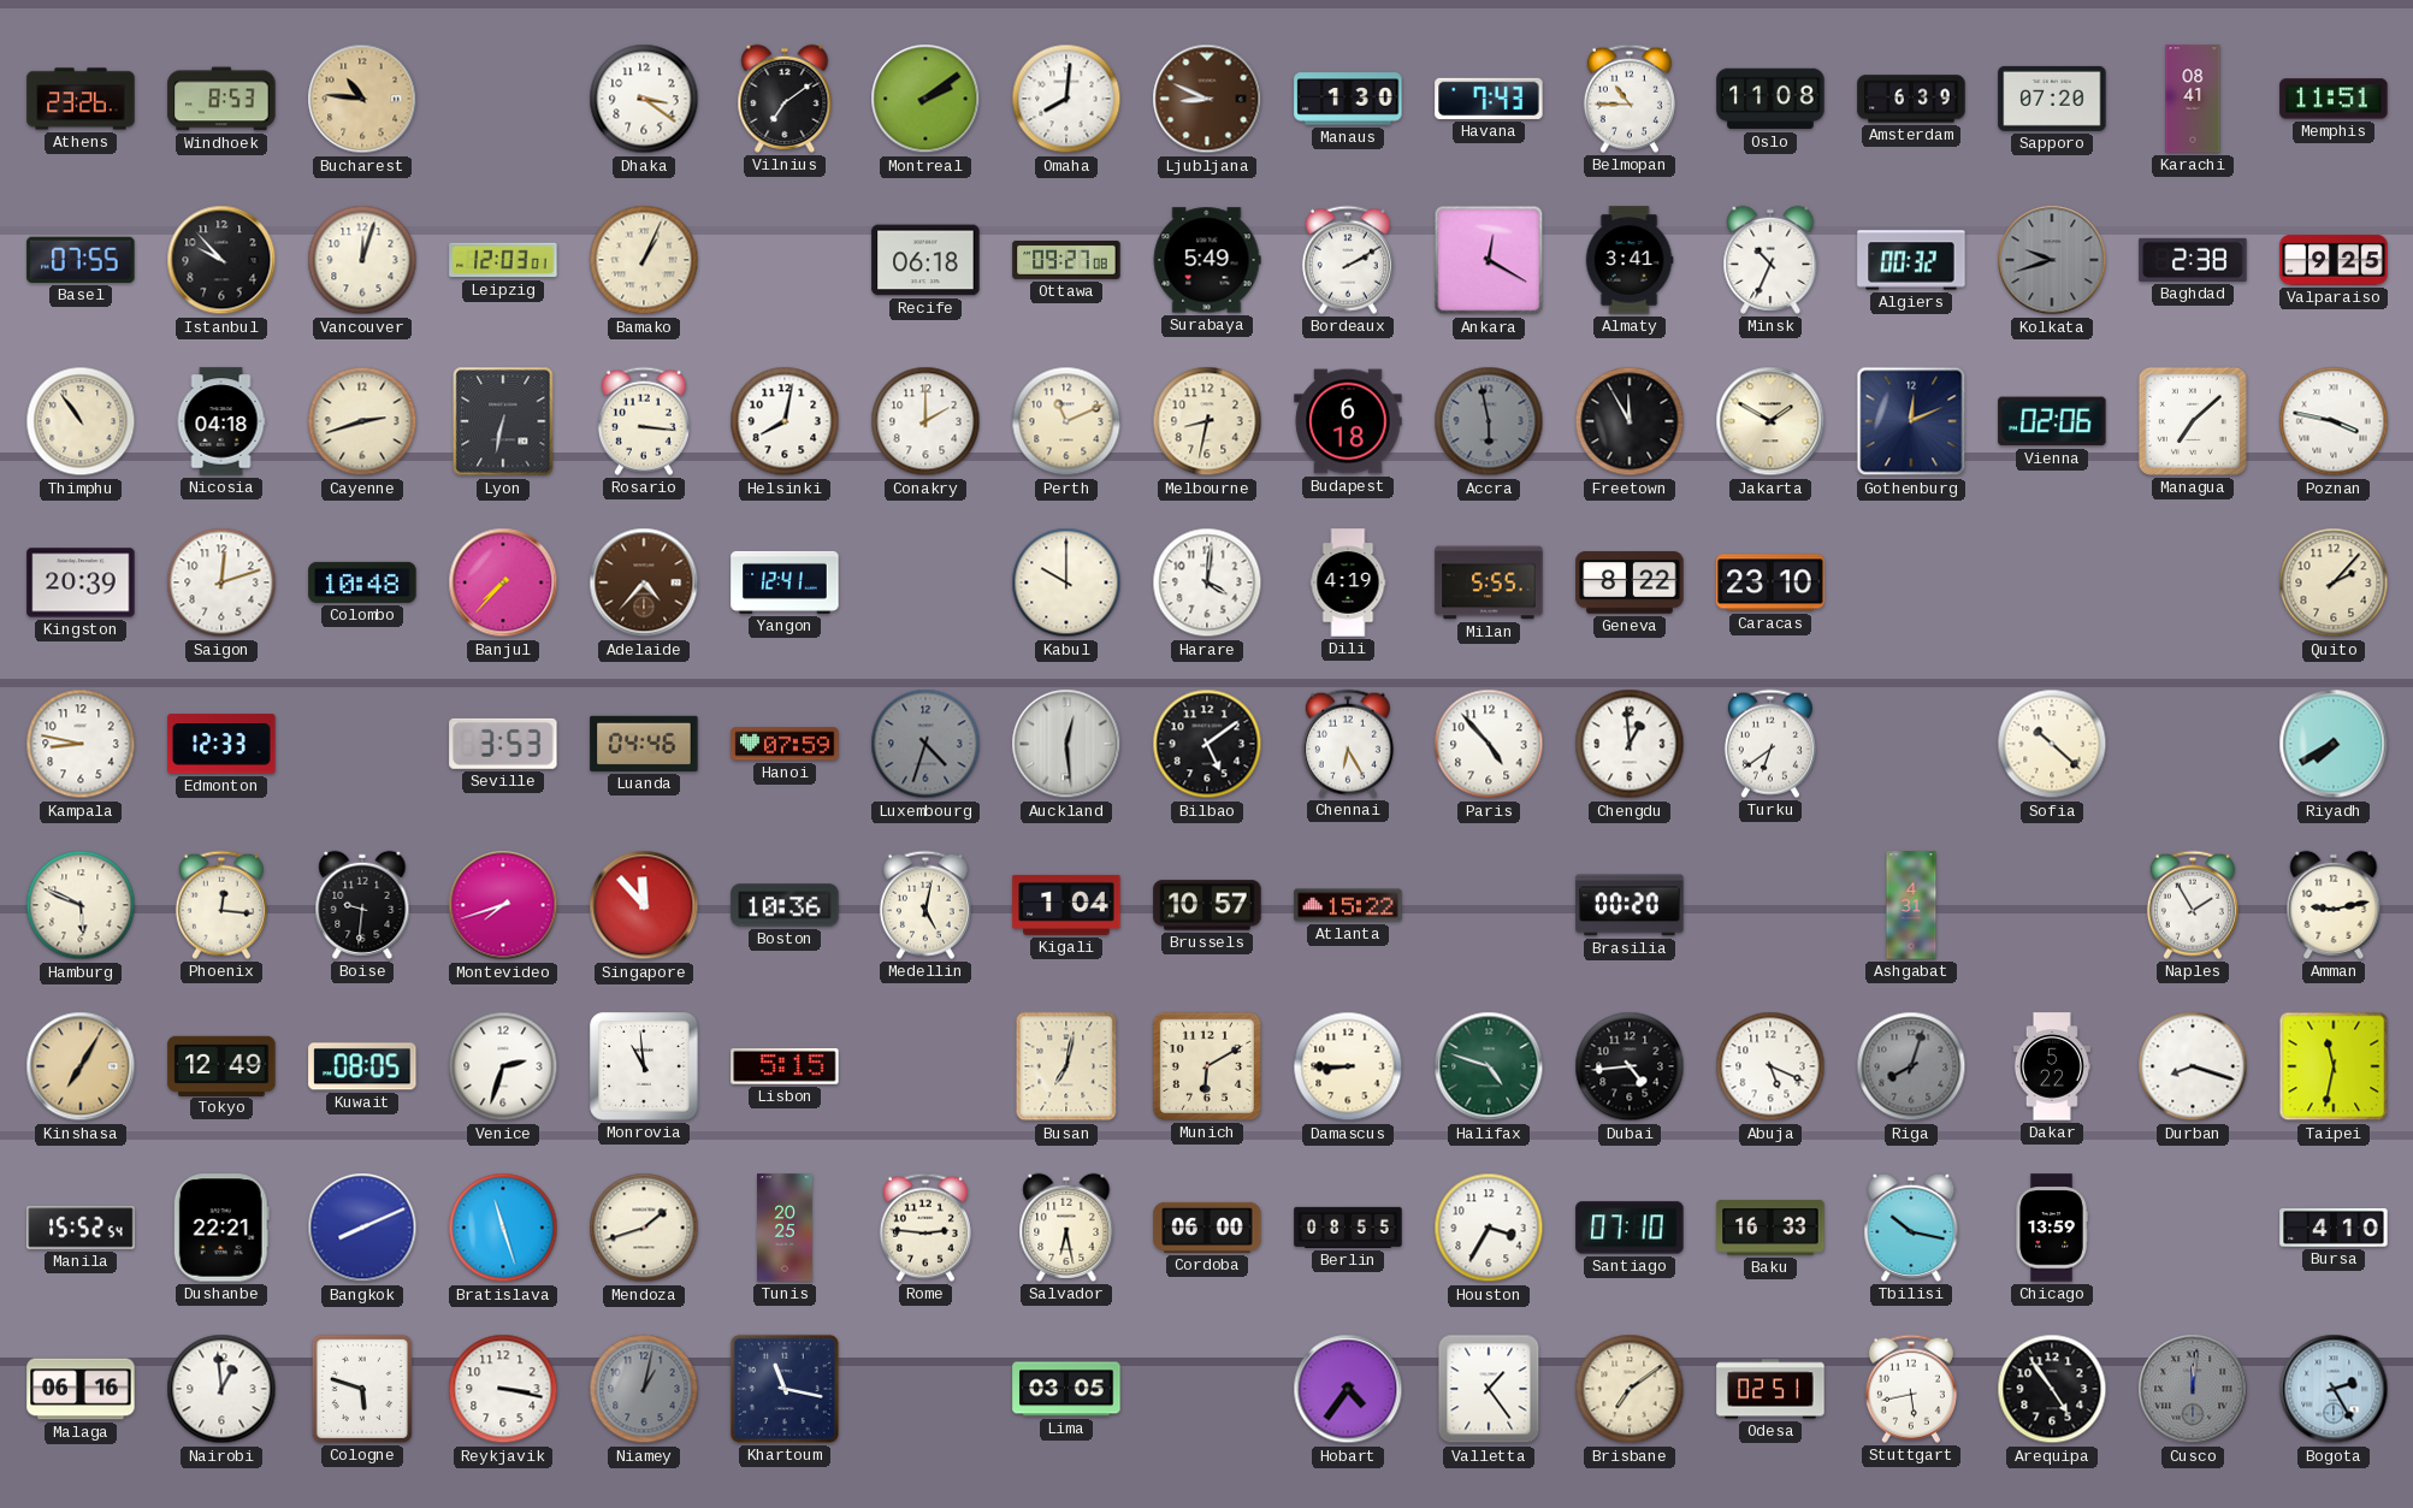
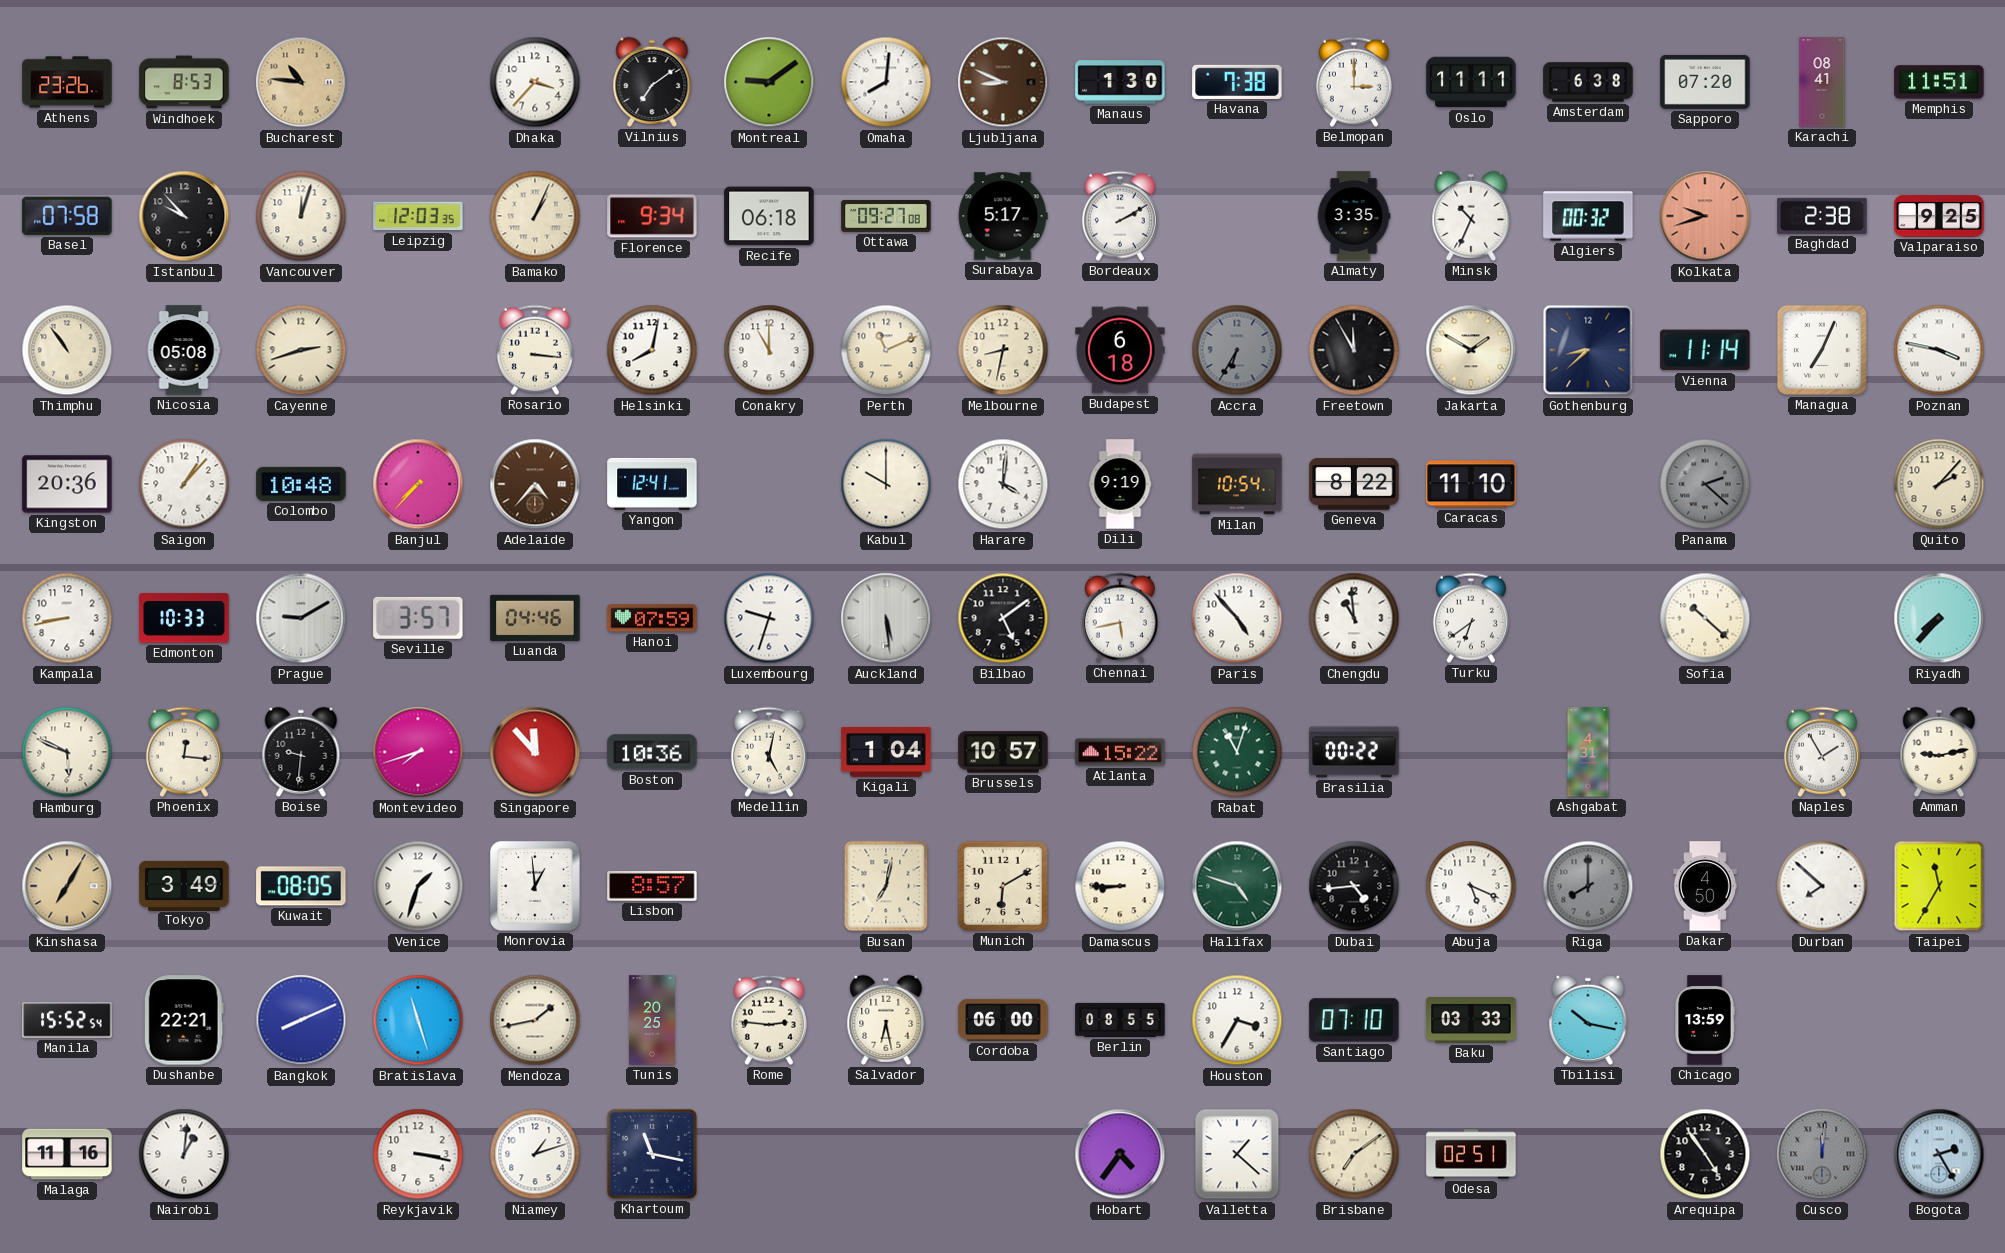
Dhaka: 3:21 -> 3:37 (535, 82)
Montreal: 2:09 -> 9:09 (769, 82)
Havana: 7:43 -> 7:38 (1237, 82)
Belmopan: 10:45 -> 3:00 (1354, 82)
Oslo: 11:08 -> 11:11 (1471, 82)
Amsterdam: 6:39 -> 6:38 (1588, 82)
Basel: 07:55 -> 07:58 (67, 216)
Leipzig: 12:03:01 -> 12:03:35 (418, 216)
Florence: none -> 9:34 (652, 216)
Surabaya: 5:49 -> 5:17 (1003, 216)
Ankara: 12:20 -> none (1489, 260)
Almaty: 3:41 -> 3:35 (1354, 216)
Kolkata dial: grey -> salmon (1705, 216)
Nicosia: 04:18 -> 05:08 (184, 350)
Lyon: 6:32 -> none (503, 421)
Conakry: 2:00 -> 11:00 (769, 350)
Accra: 5:58 -> 6:35 (1237, 350)
Gothenburg: 12:11 -> 8:38 (1588, 350)
Vienna: 02:06 -> 11:14 (1705, 350)
Managua: 7:08 -> 7:04 (1822, 350)
Kingston: 20:39 -> 20:36 (67, 484)
Saigon: 12:12 -> 1:07 (184, 484)
Dili: 4:19 -> 9:19 (1120, 484)
Milan: 5:55 -> 10:54 (1237, 484)
Caracas: 23:10 -> 11:10 (1471, 484)
Panama: none -> 2:22 (1705, 484)
Kampala: 8:47 -> 8:43 (67, 618)
Edmonton: 12:33 -> 10:33 (184, 618)
Prague: none -> 9:10 (301, 618)
Seville: 3:53 -> 3:57 (418, 618)
Luxembourg: 4:33 -> 9:33 (769, 618)
Luxembourg dial: grey -> white (769, 618)
Auckland: 12:29 -> 5:29 (886, 618)
Chennai: 6:25 -> 5:43 (1120, 618)
Chengdu: 12:59 -> 10:59 (1354, 618)
Riyadh: 7:40 -> 7:37 (1939, 618)
Rabat: none -> 11:03 (1237, 752)
Brasilia: 00:20 -> 00:22 (1354, 752)
Tokyo: 12:49 -> 3:49 (184, 885)
Venice: 2:33 -> 1:33 (418, 886)
Monrovia: 10:59 -> 12:59 (535, 886)
Lisbon: 5:15 -> 8:57 (652, 887)
Riga: 8:03 -> 8:00 (1588, 886)
Dakar: 5:22 -> 4:50 (1705, 886)
Durban: 8:18 -> 7:52 (1822, 886)
Taipei: 11:32 -> 11:35 (1939, 886)
Mendoza: 1:42 -> 1:43 (535, 1020)
Baku: 16:33 -> 03:33 (1471, 1020)
Bursa: 4:10 -> none (2334, 1228)
Malaga: 06:16 -> 11:16 (67, 1154)
Nairobi: 12:59 -> 1:01 (184, 1154)
Cologne: 5:48 -> none (362, 1389)
Niamey: 1:02 -> 1:12 (535, 1154)
Niamey dial: grey -> white (535, 1154)
Lima: 03:05 -> none (1066, 1389)
Valletta: 1:24 -> 1:22 (1237, 1154)
Stuttgart: 5:43 -> none (1911, 1389)
